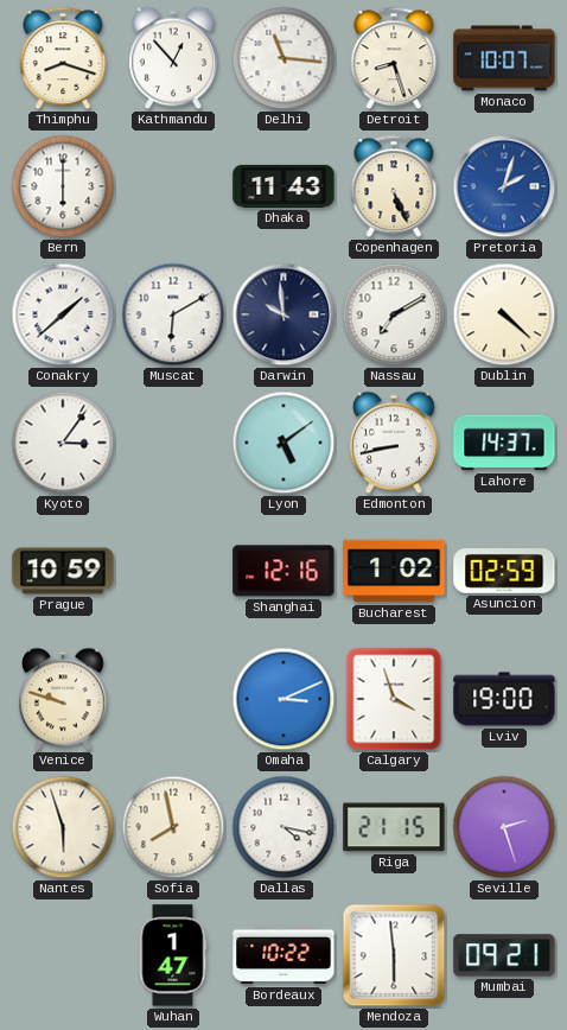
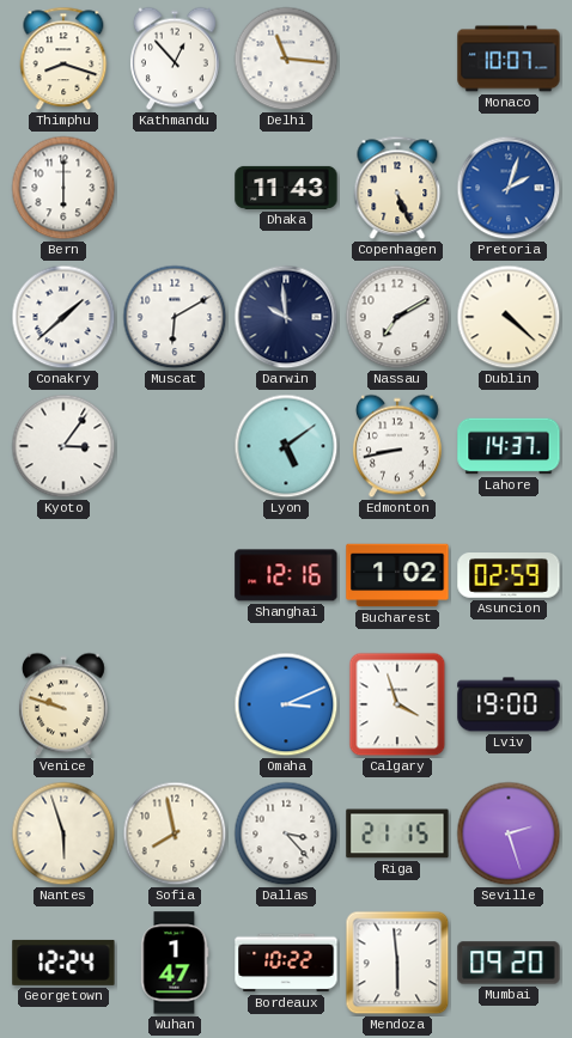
Detroit: 8:27 -> none (394, 58)
Prague: 10:59 -> none (63, 571)
Dallas: 4:17 -> 3:23 (286, 834)
Georgetown: none -> 12:24 (63, 963)
Mumbai: 09:21 -> 09:20 (509, 963)
